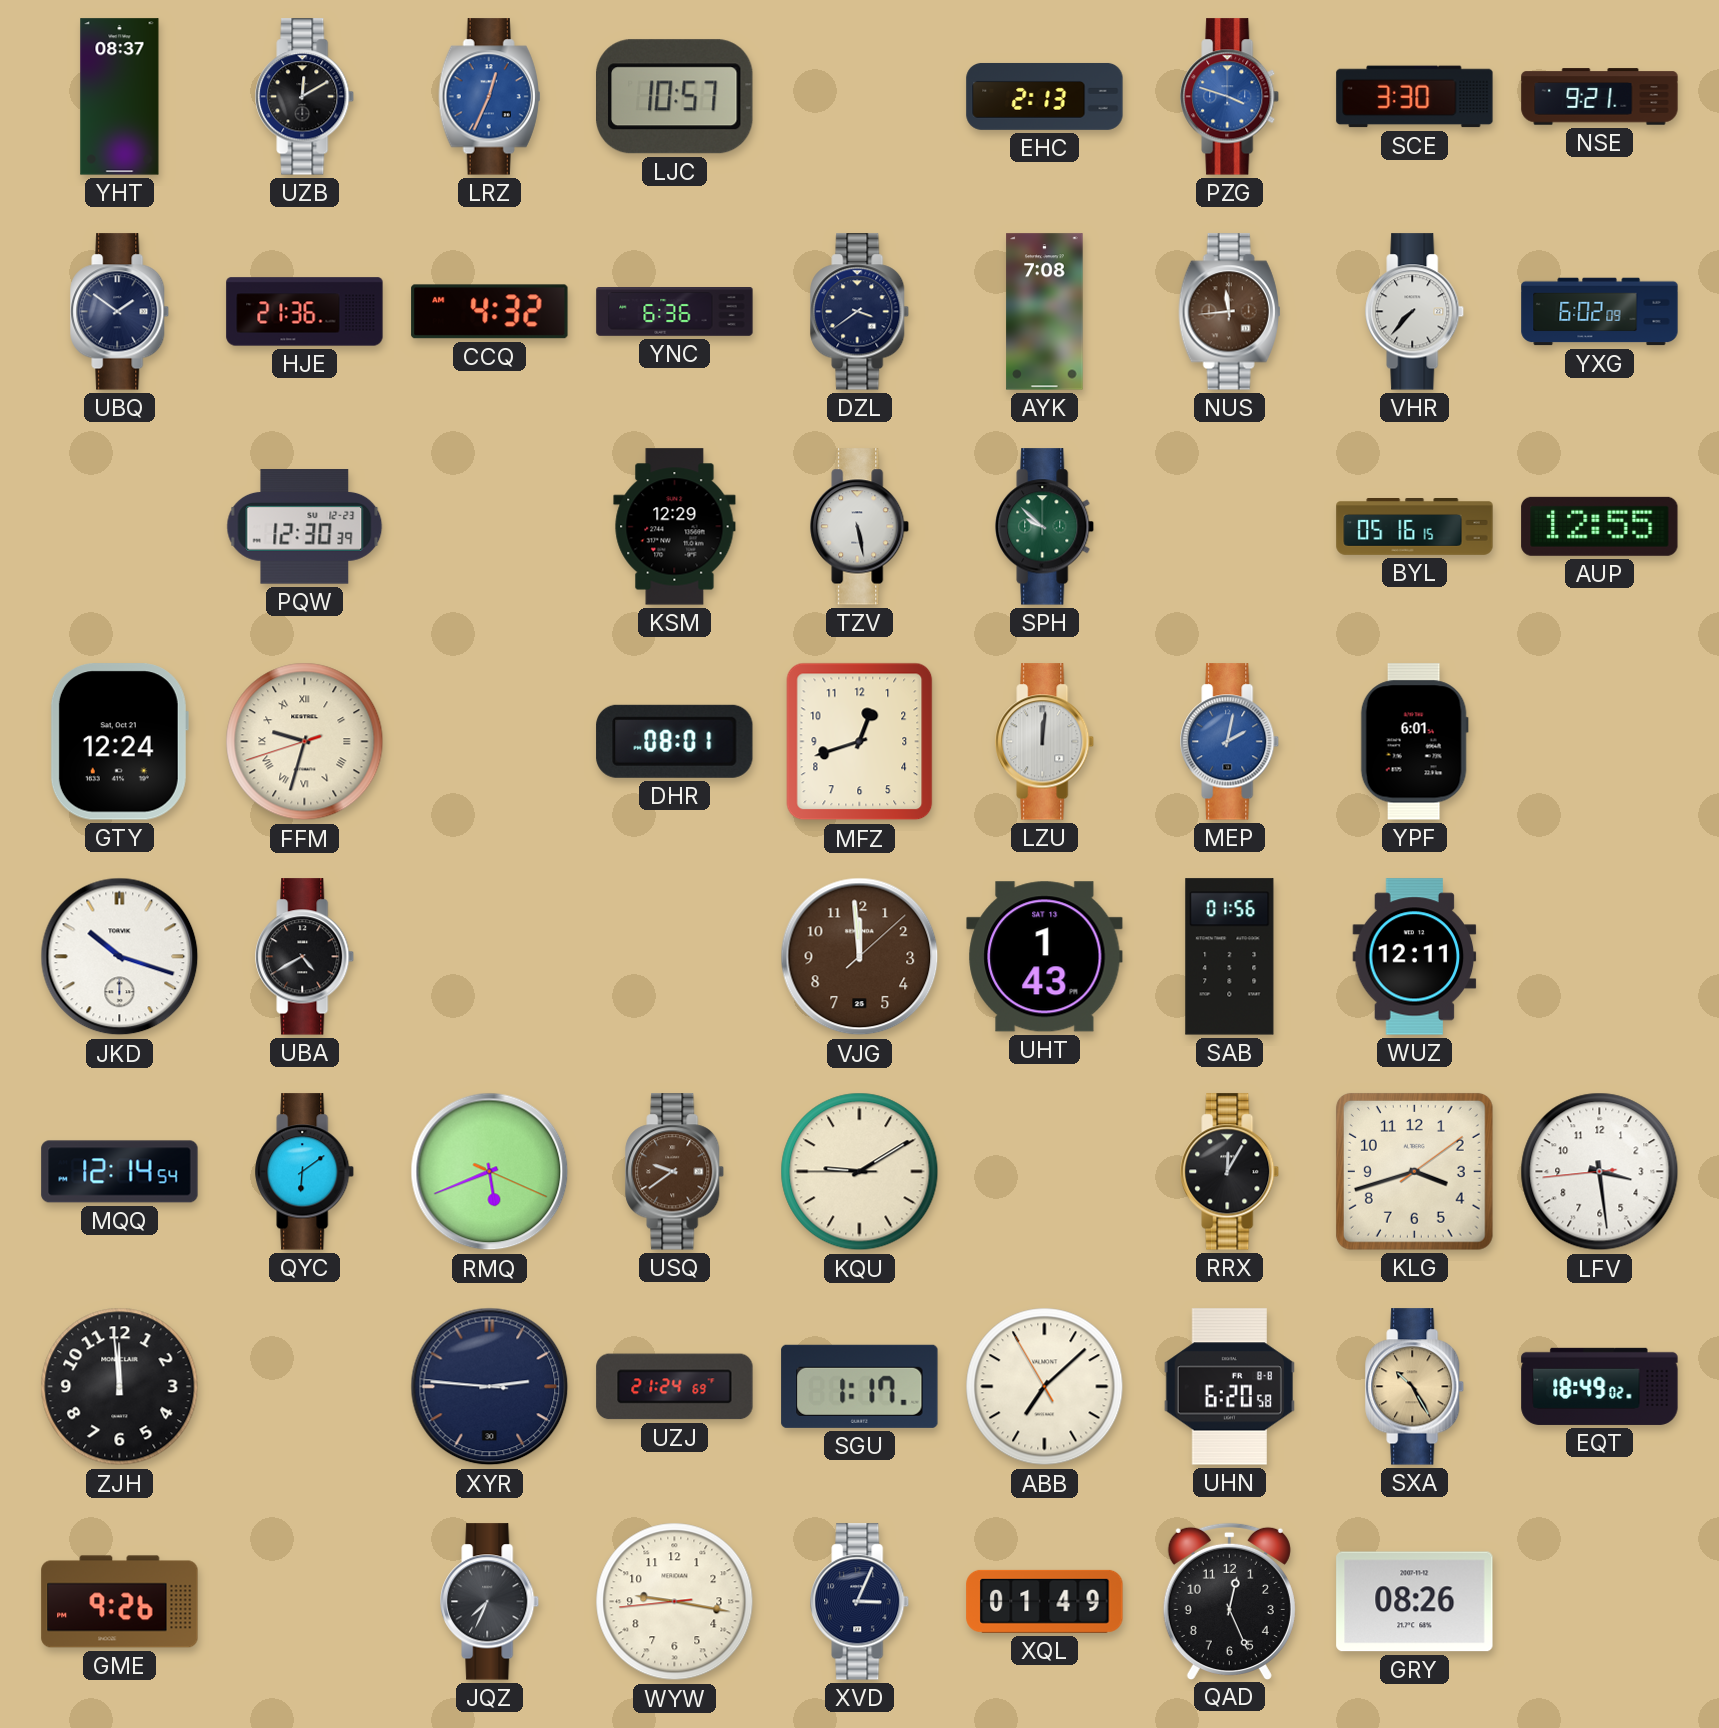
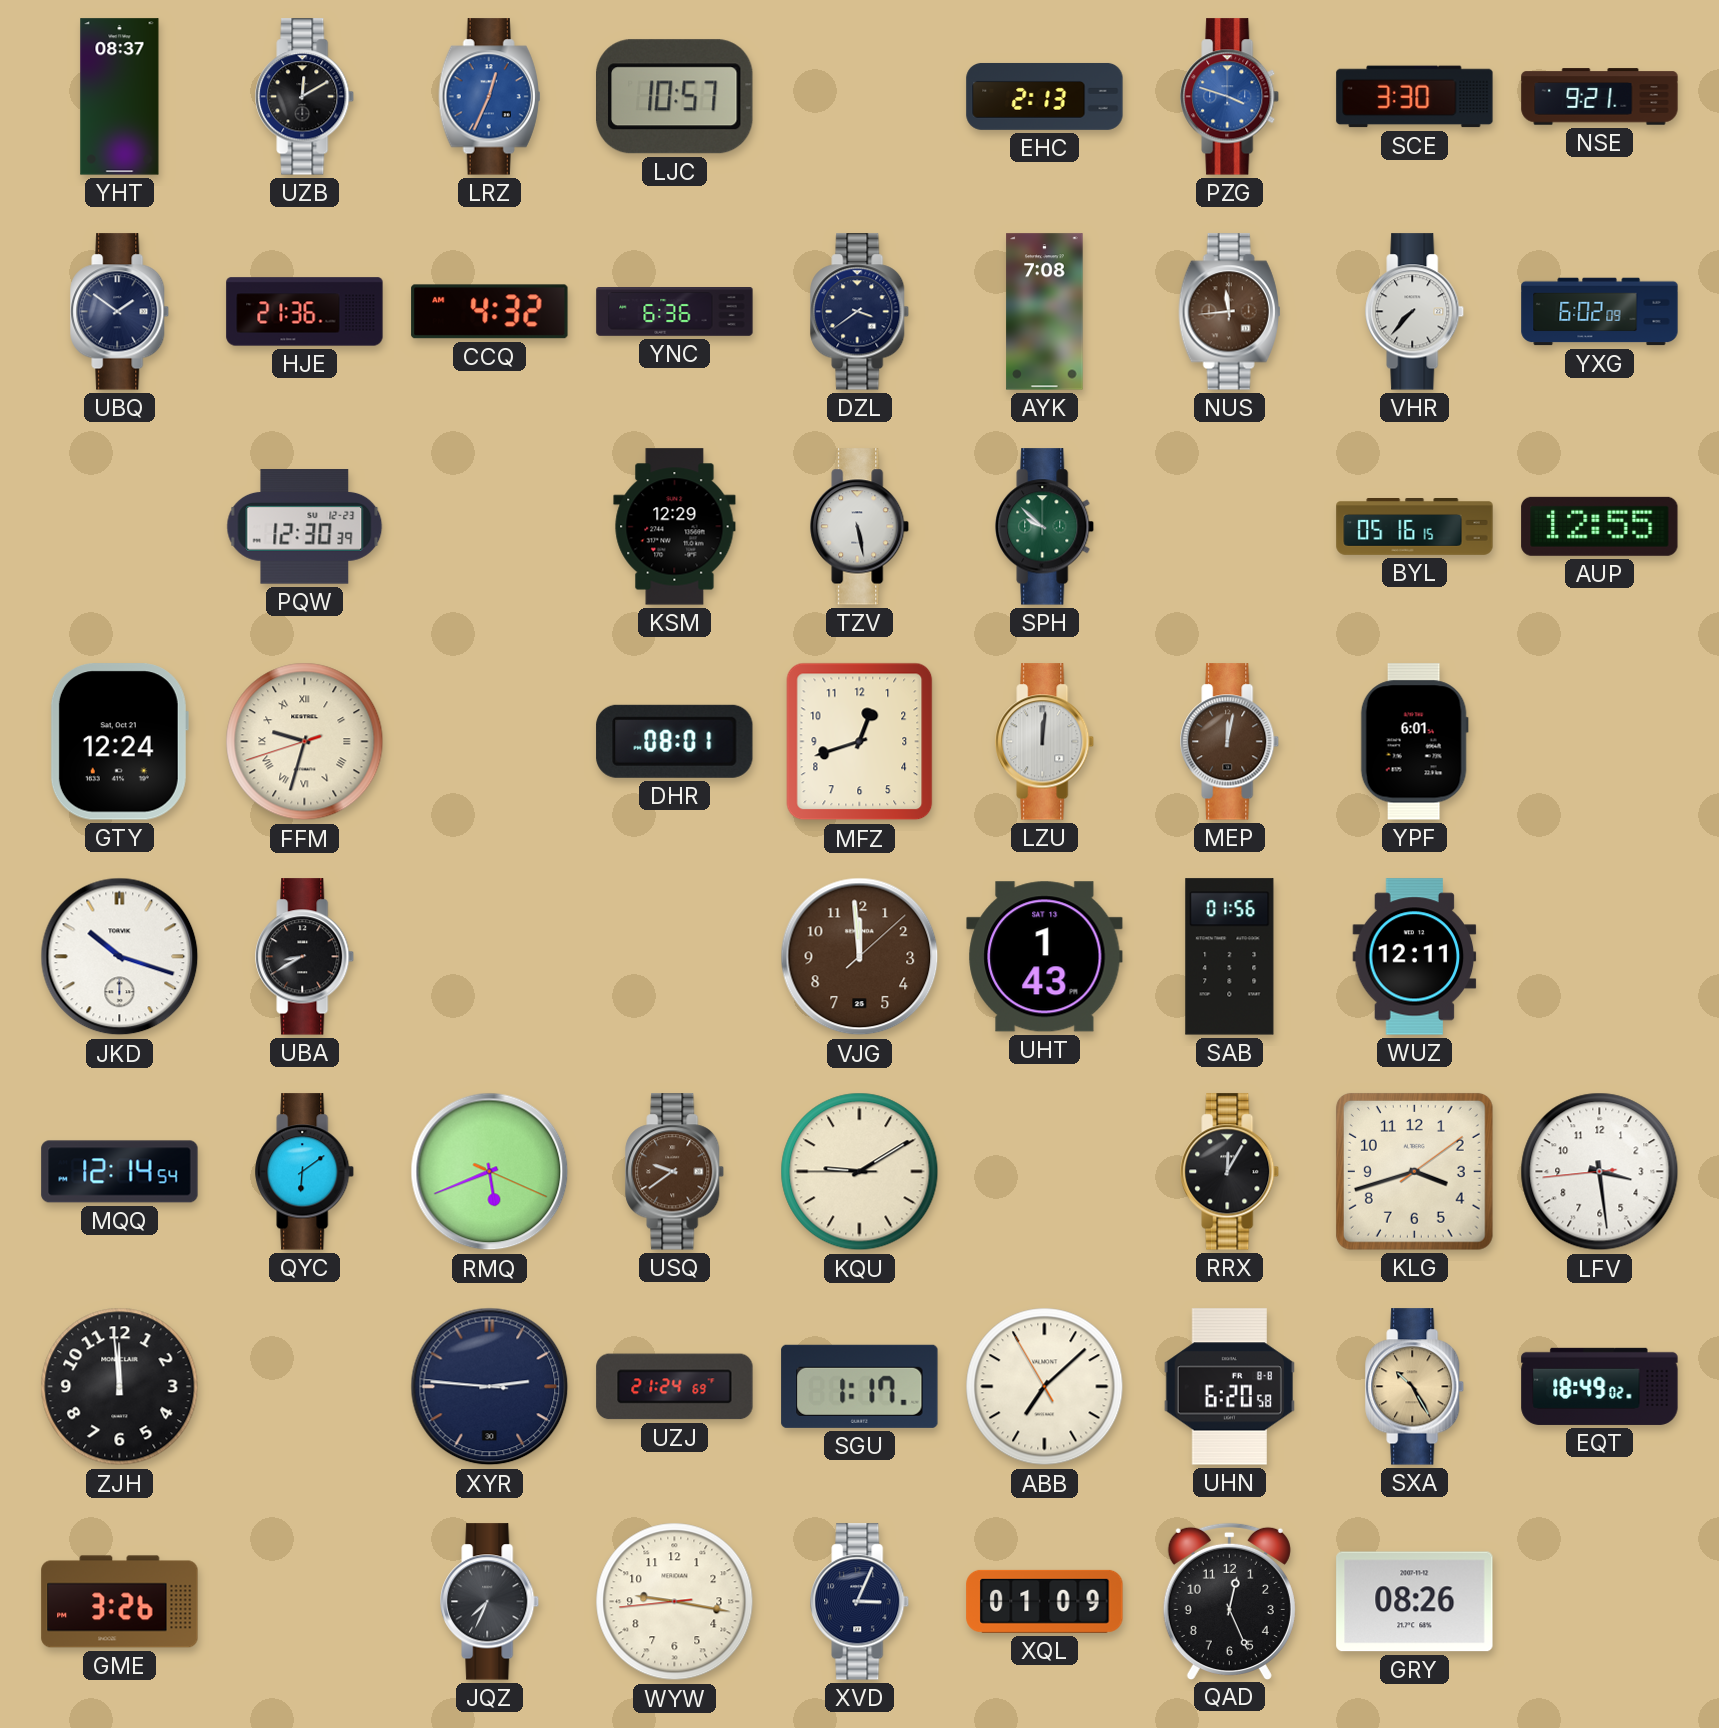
MEP: 2:02 -> 12:02 (1230, 742)
MEP dial: blue -> brown (1230, 742)
UBA: 4:40 -> 8:40 (305, 957)
GME: 9:26 -> 3:26 (120, 1602)
XQL: 01:49 -> 01:09 (1045, 1601)
